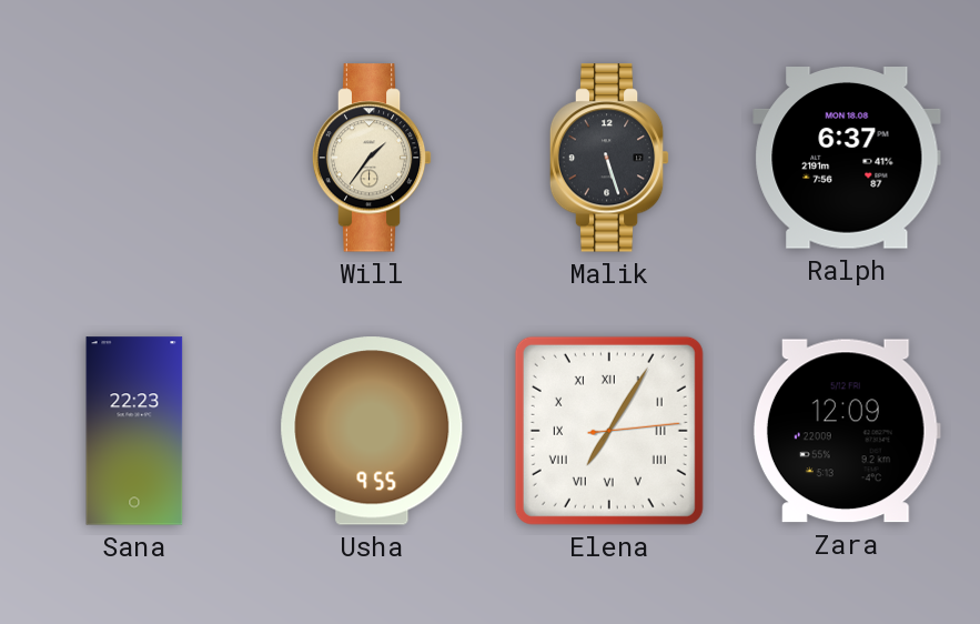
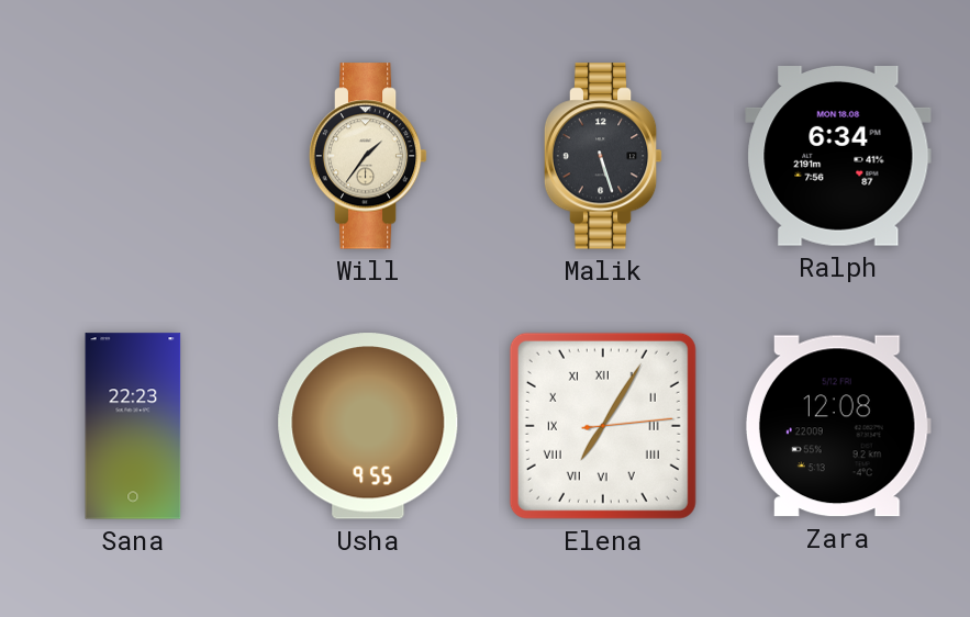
Ralph: 6:37 -> 6:34 (838, 157)
Zara: 12:09 -> 12:08 (838, 426)
